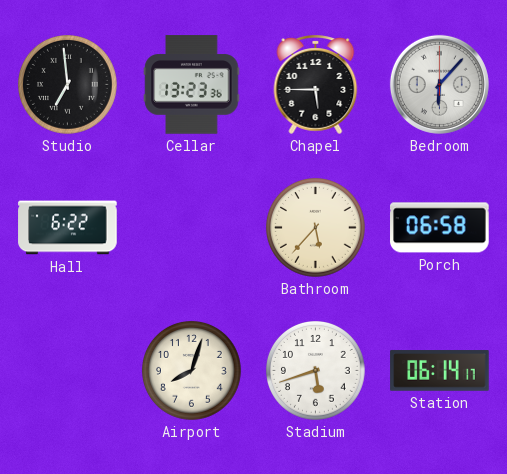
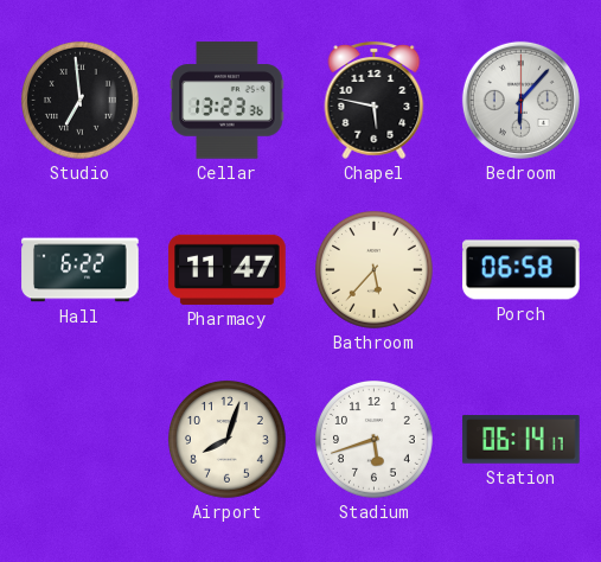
Chapel: 5:45 -> 5:47 (375, 100)
Pharmacy: none -> 11:47 (228, 269)
